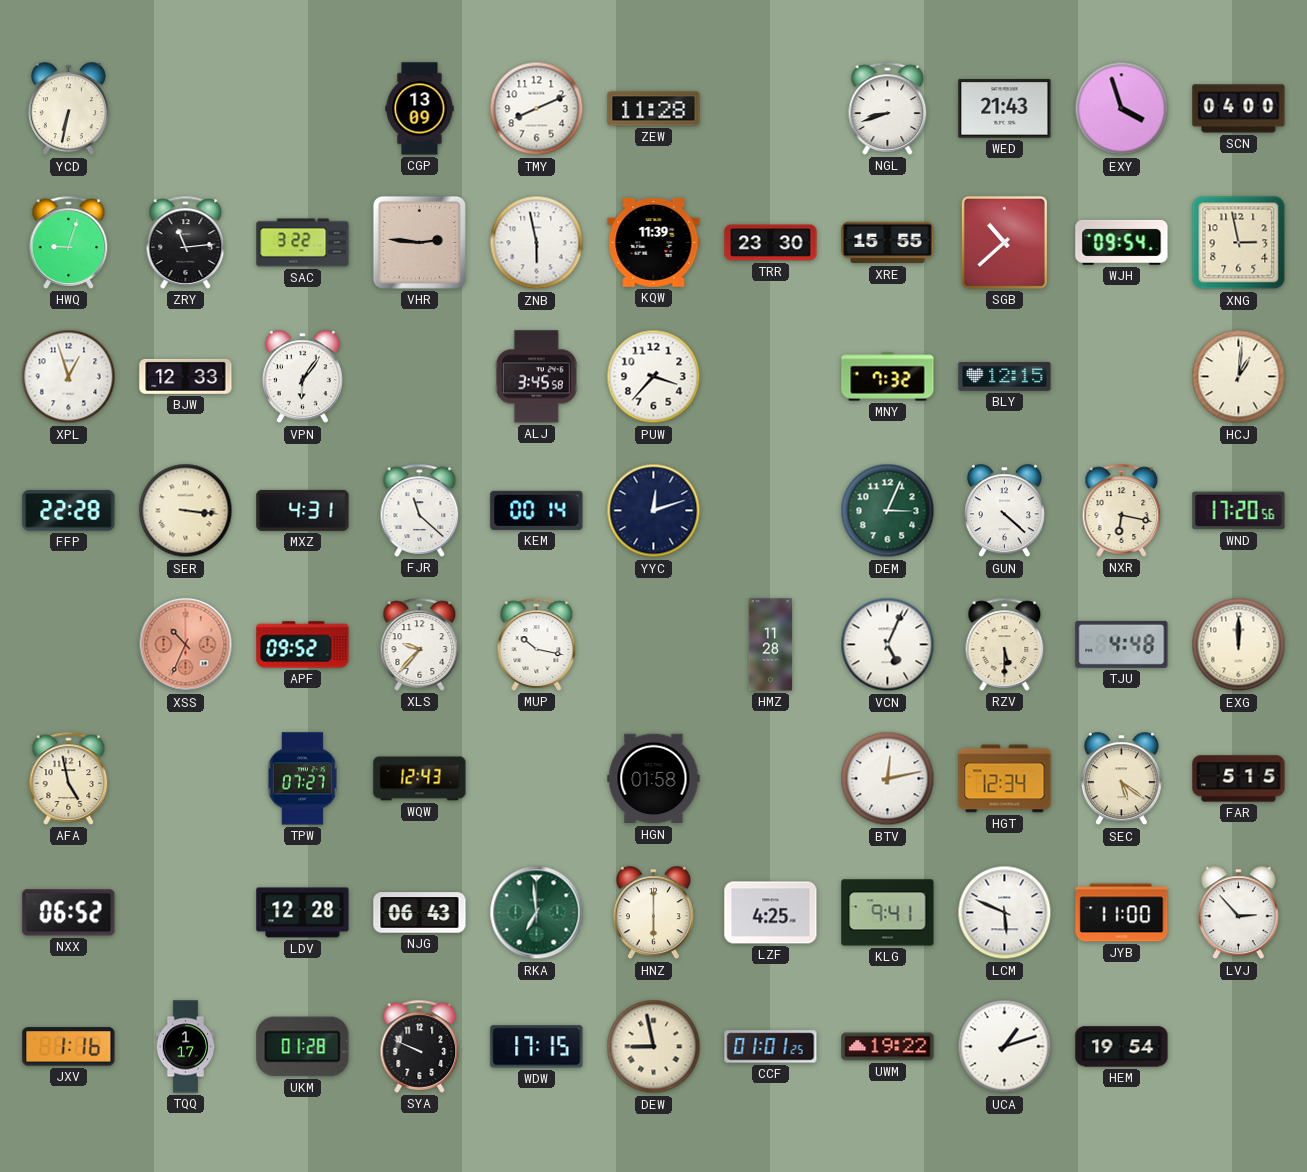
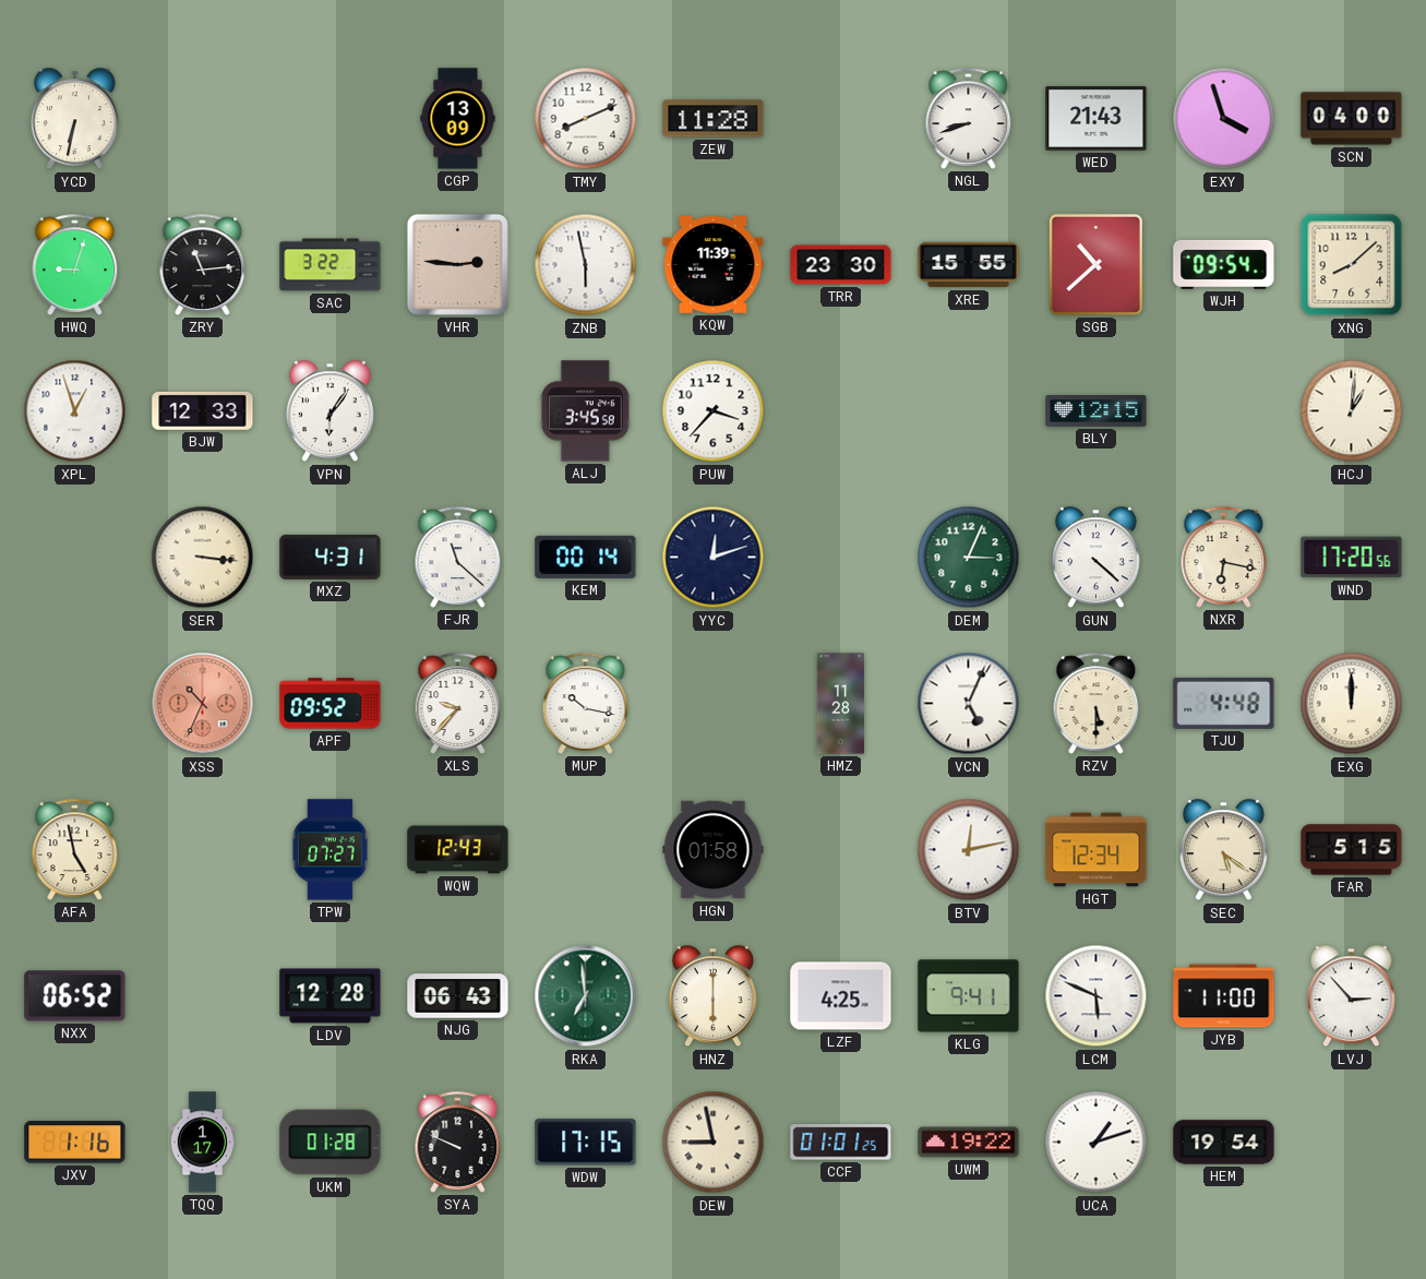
XNG: 2:58 -> 8:08 (1352, 265)
MNY: 7:32 -> none (888, 377)
FFP: 22:28 -> none (69, 511)
